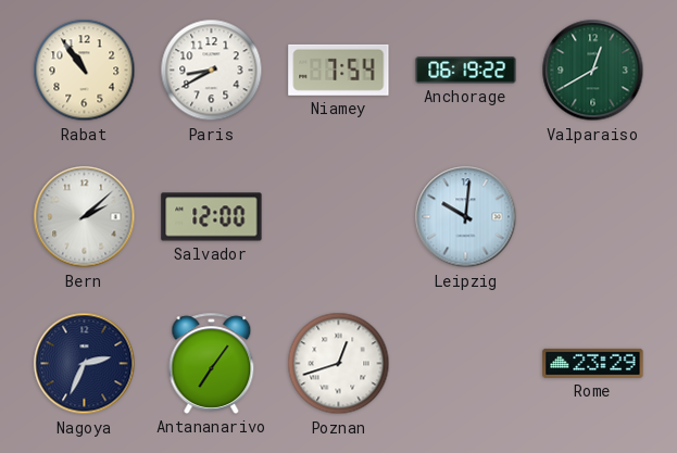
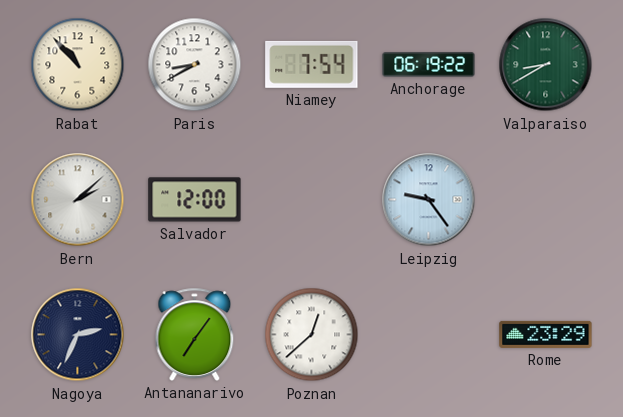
Rabat: 10:54 -> 10:53 (78, 65)
Valparaiso: 12:40 -> 8:40 (546, 65)
Leipzig: 10:01 -> 9:24 (429, 200)
Poznan: 12:42 -> 12:38 (312, 335)
